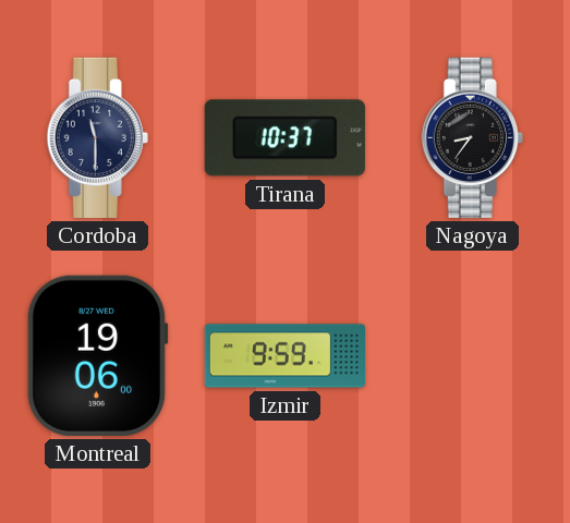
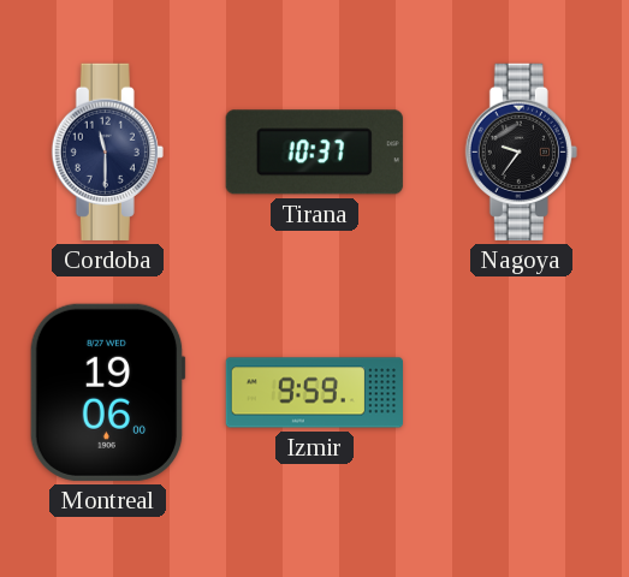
Nagoya: 8:36 -> 9:36 (521, 151)
